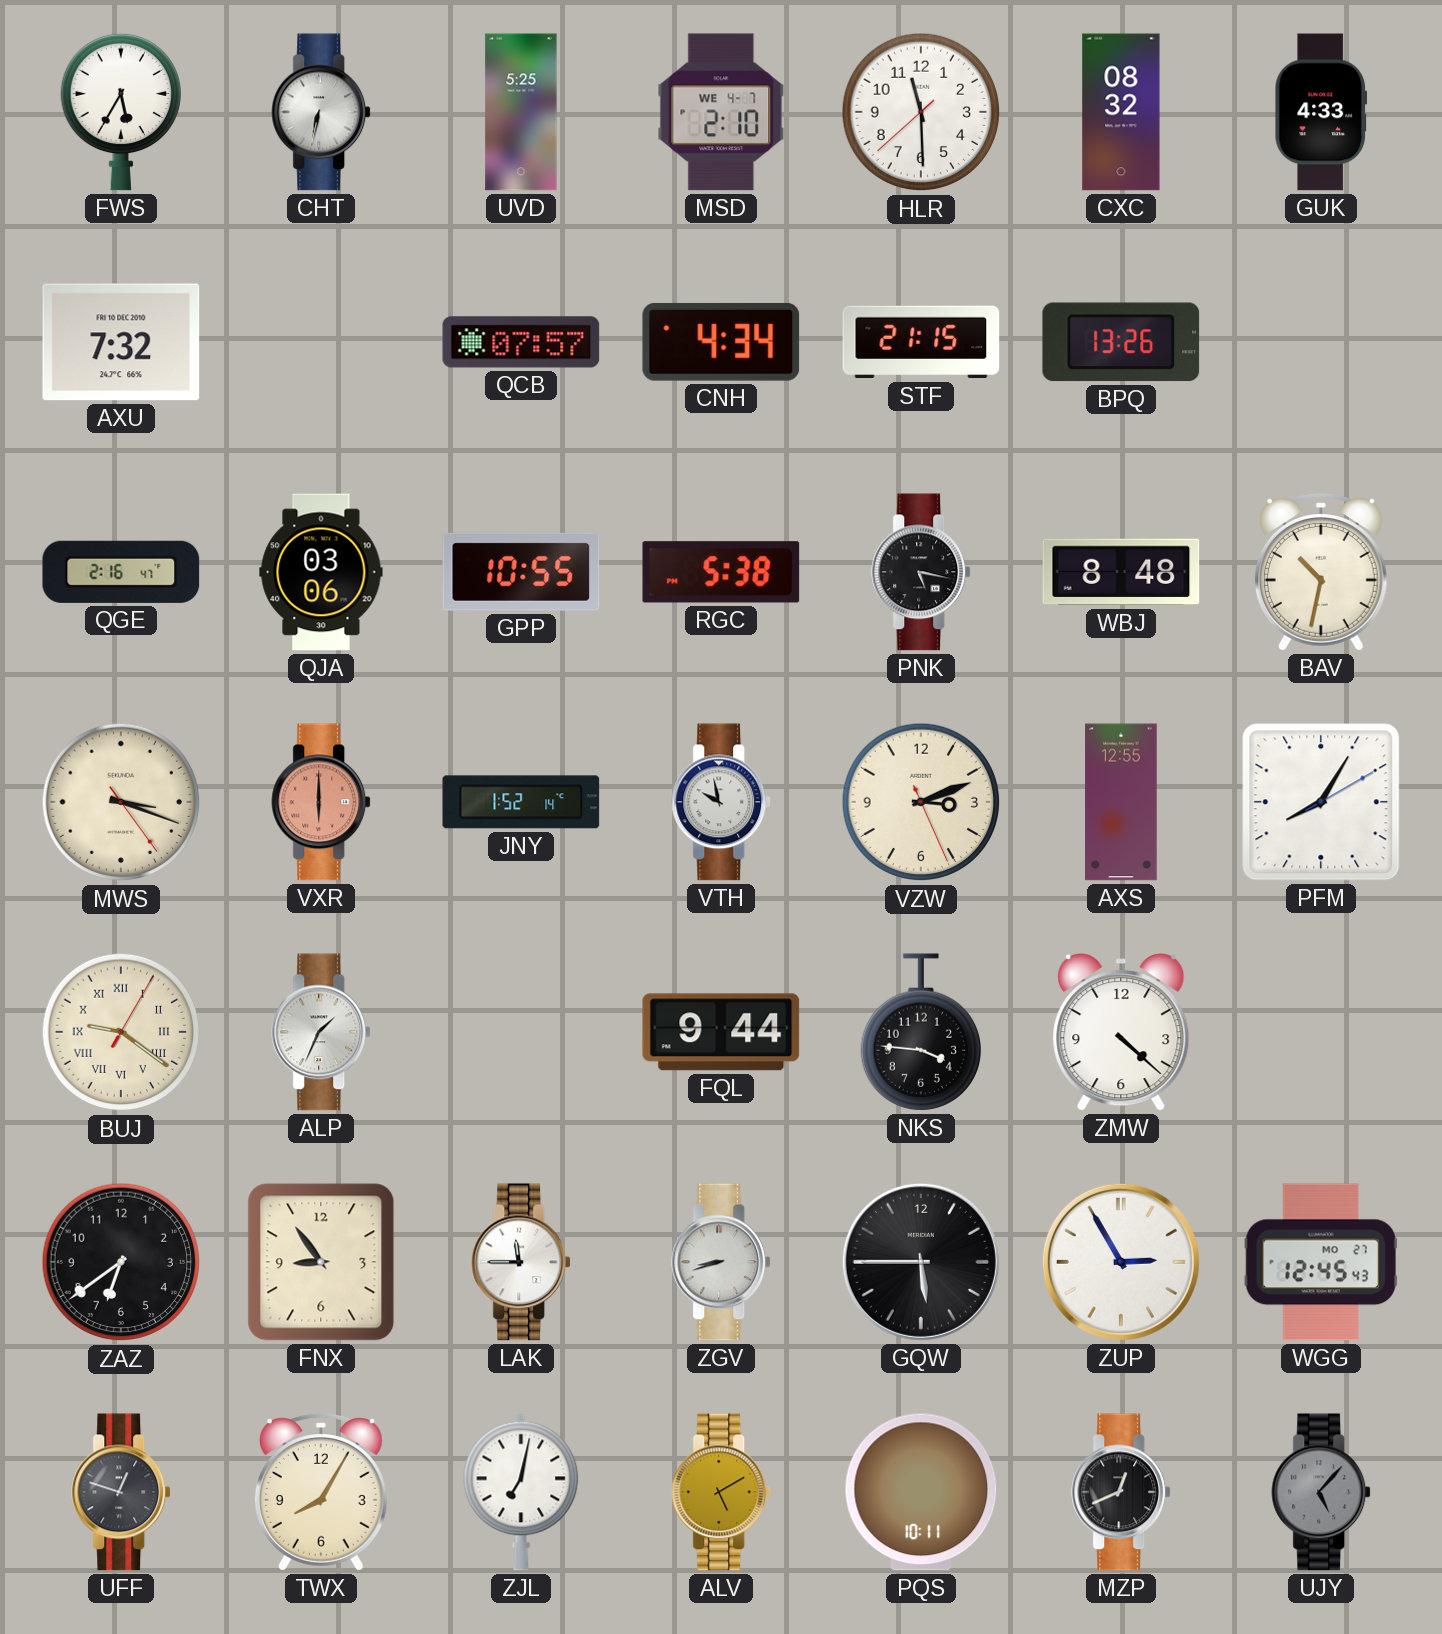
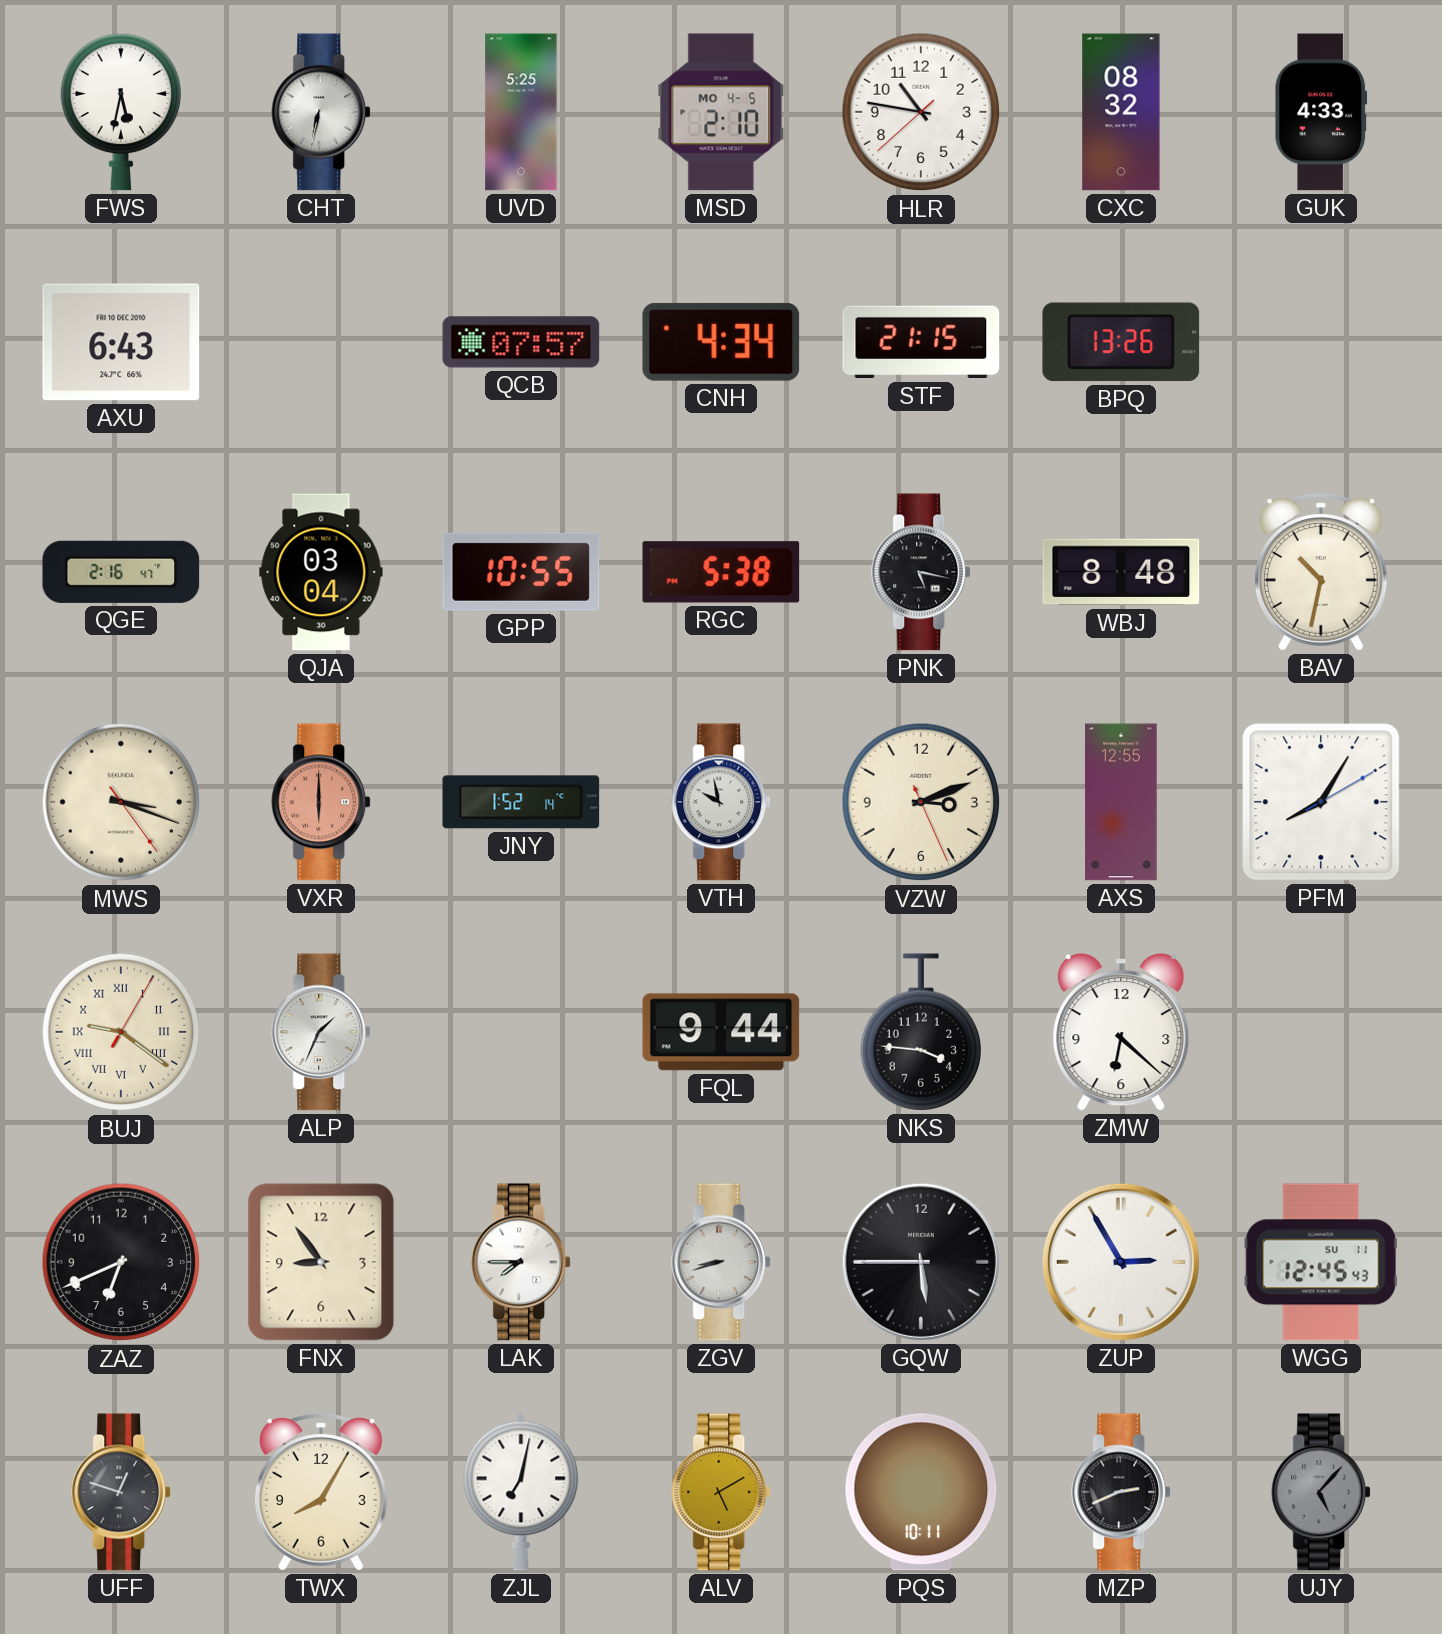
FWS: 5:35 -> 5:32 (120, 112)
MSD date: WE 4-7 -> MO 4-5 (721, 112)
HLR: 11:29 -> 10:46 (921, 112)
AXU: 7:32 -> 6:43 (121, 342)
QJA: 03:06 -> 03:04 (321, 572)
ZMW: 4:22 -> 6:22 (1121, 1032)
ZAZ: 6:39 -> 6:41 (121, 1262)
LAK: 11:45 -> 7:45 (522, 1262)
WGG date: MO 27 -> SU 11 (1321, 1262)
MZP: 12:41 -> 2:41 (1122, 1492)
